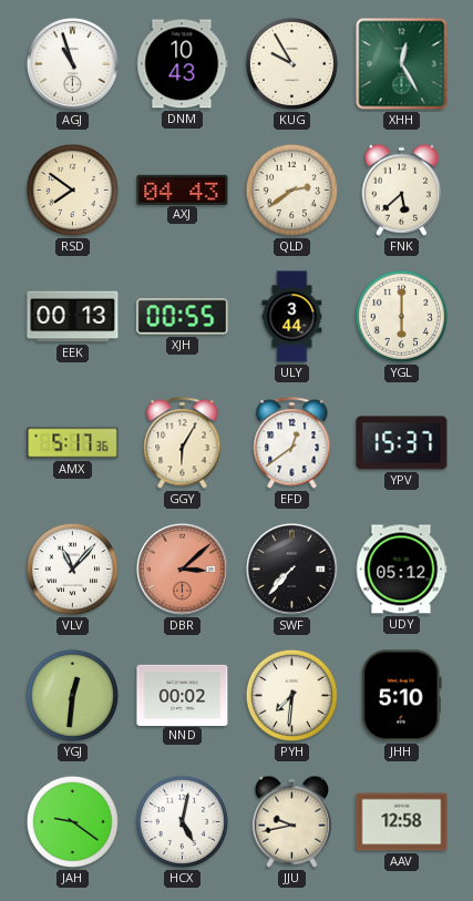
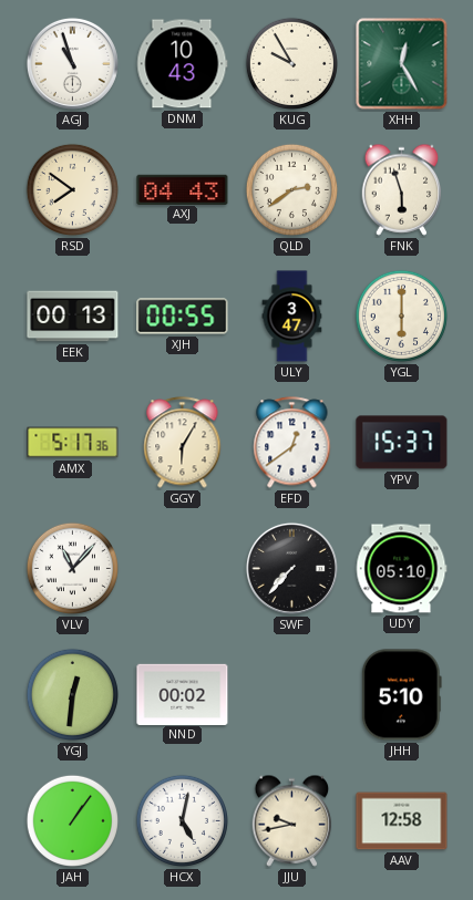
FNK: 5:38 -> 5:57 (402, 189)
ULY: 3:44 -> 3:47 (292, 317)
DBR: 3:08 -> none (182, 569)
UDY: 05:12 -> 05:10 (401, 569)
PYH: 7:31 -> none (291, 695)
JAH: 9:21 -> 1:06 (72, 820)
